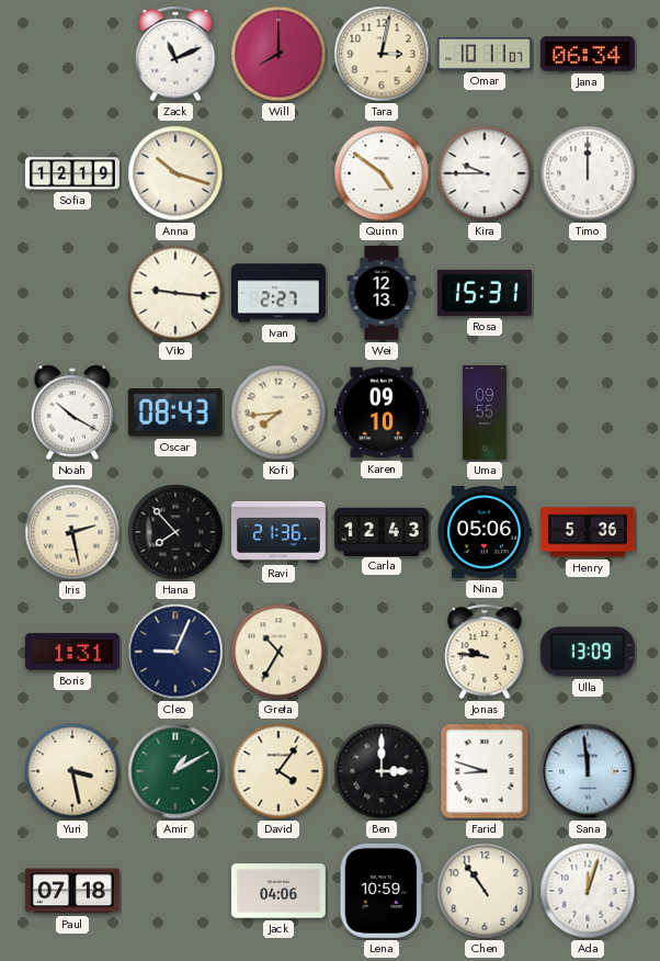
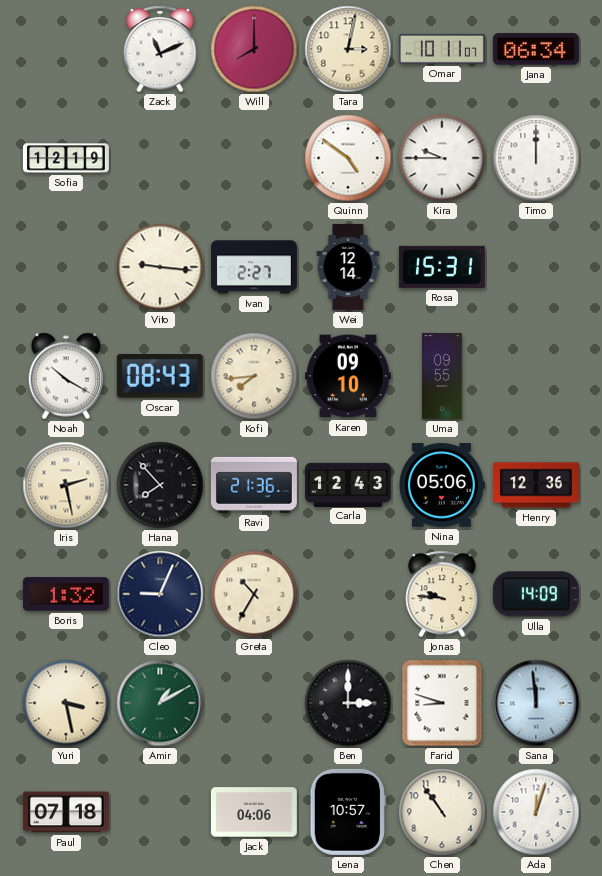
Anna: 10:18 -> none (175, 173)
Wei: 12:13 -> 12:14 (348, 267)
Henry: 5:36 -> 12:36 (536, 485)
Boris: 1:31 -> 1:32 (66, 594)
Ulla: 13:09 -> 14:09 (536, 594)
David: 4:06 -> none (278, 771)
Lena: 10:59 -> 10:57 (348, 812)
